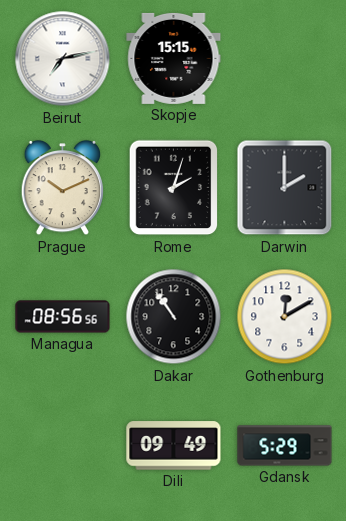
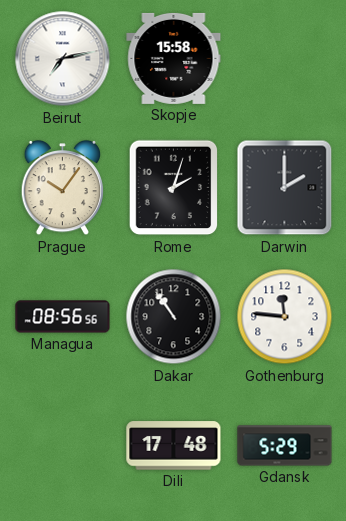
Skopje: 15:15 -> 15:58 (174, 58)
Prague: 10:11 -> 10:06 (62, 189)
Gothenburg: 12:10 -> 11:46 (285, 317)
Dili: 09:49 -> 17:48 (174, 446)
